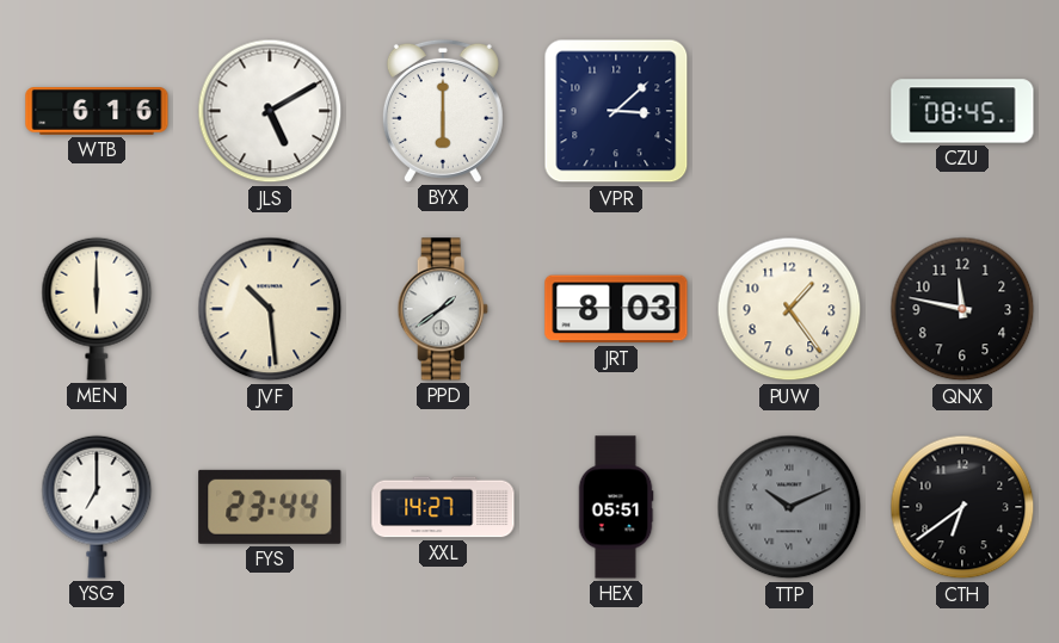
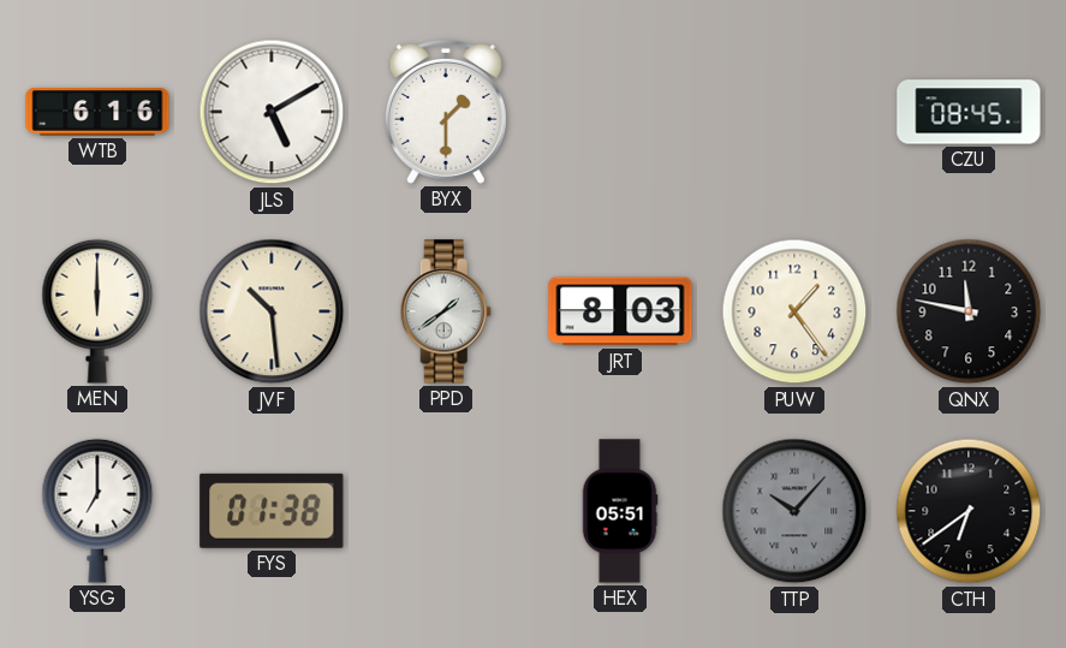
BYX: 6:00 -> 1:30 (446, 112)
VPR: 3:08 -> none (616, 111)
FYS: 23:44 -> 01:38 (272, 511)
XXL: 14:27 -> none (443, 507)
TTP: 10:11 -> 10:07 (794, 511)
